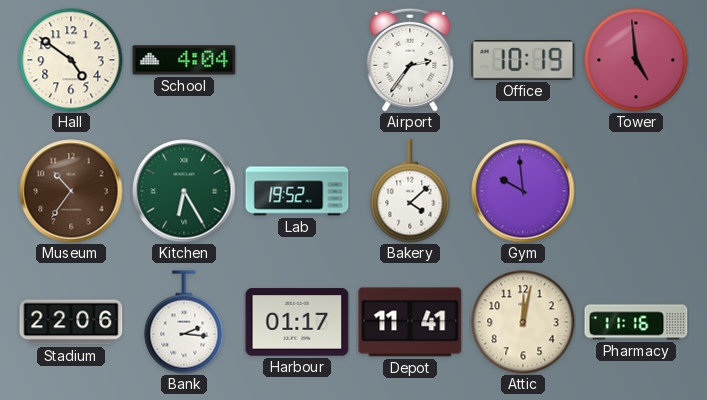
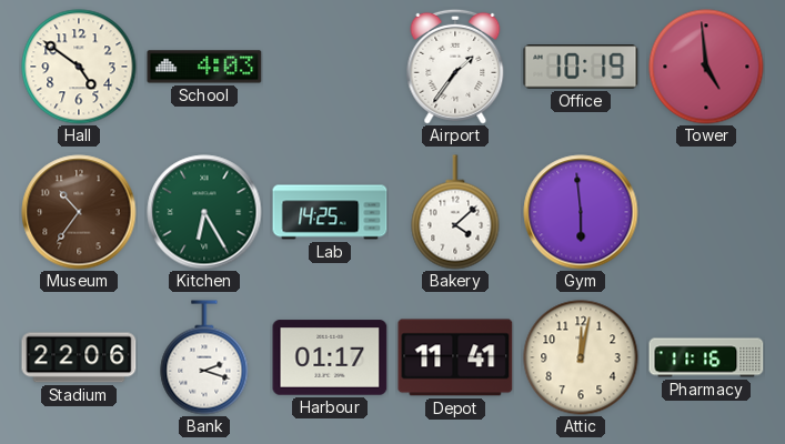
School: 4:04 -> 4:03 (204, 67)
Airport: 2:36 -> 1:36 (455, 67)
Lab: 19:52 -> 14:25 (330, 212)
Gym: 9:59 -> 5:59 (581, 212)
Bank: 2:16 -> 2:18 (204, 357)
